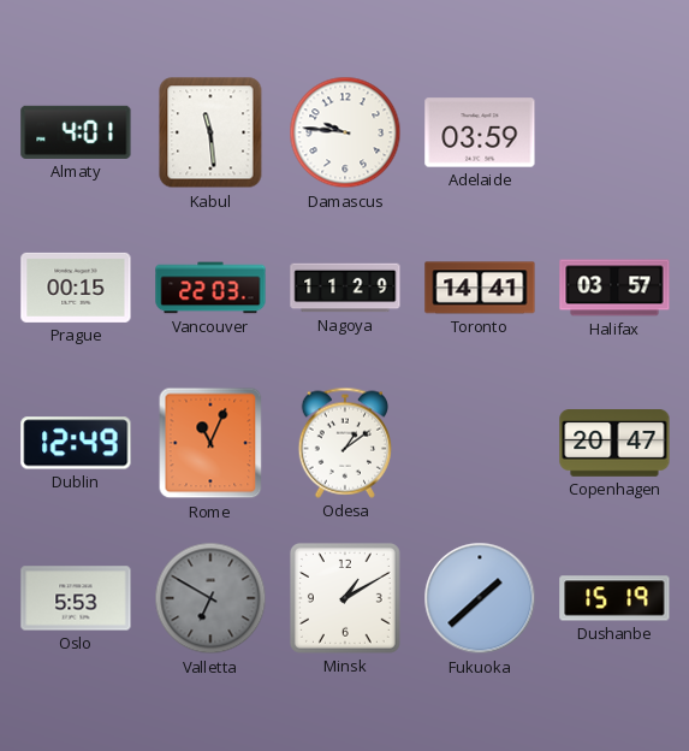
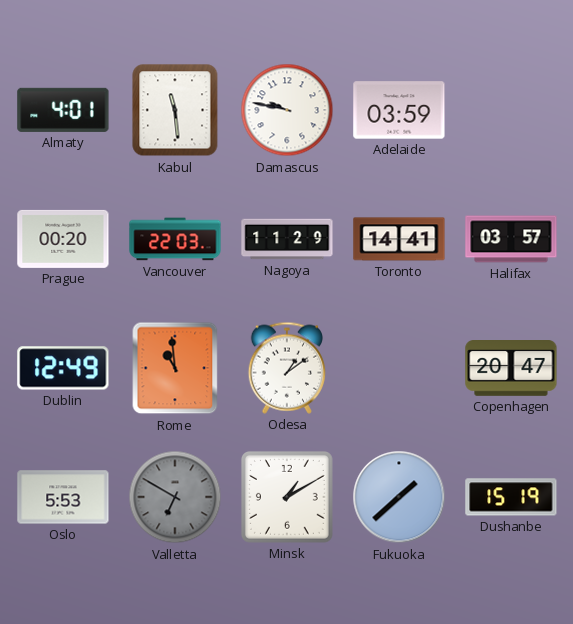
Damascus: 9:46 -> 9:47 (287, 110)
Prague: 00:15 -> 00:20 (63, 239)
Rome: 11:04 -> 10:59 (175, 368)
